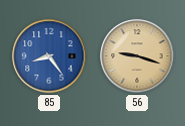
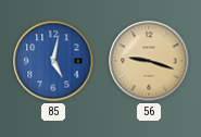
85: 8:24 -> 5:02 (53, 61)
